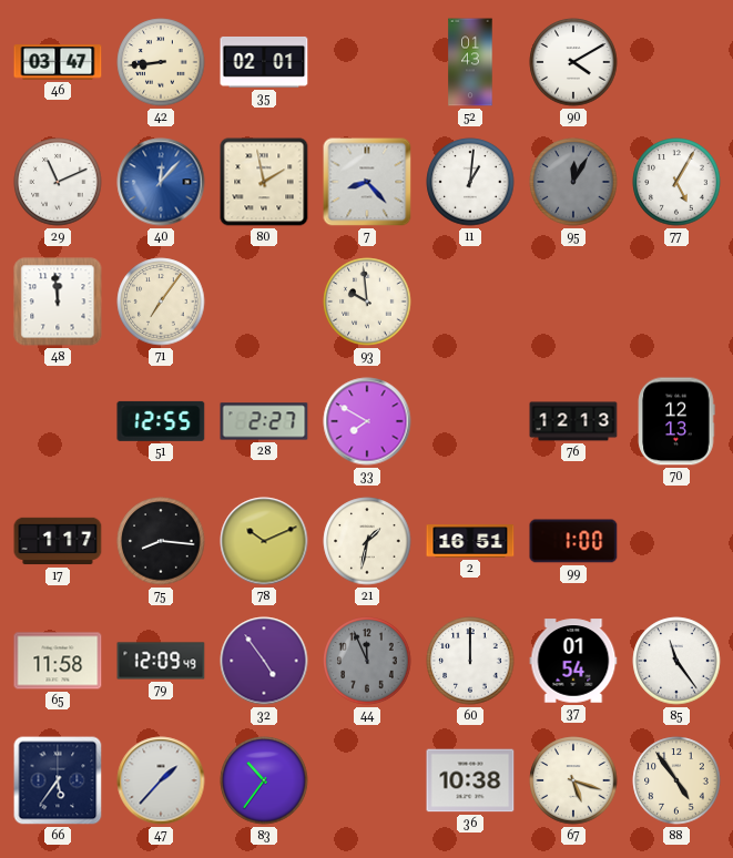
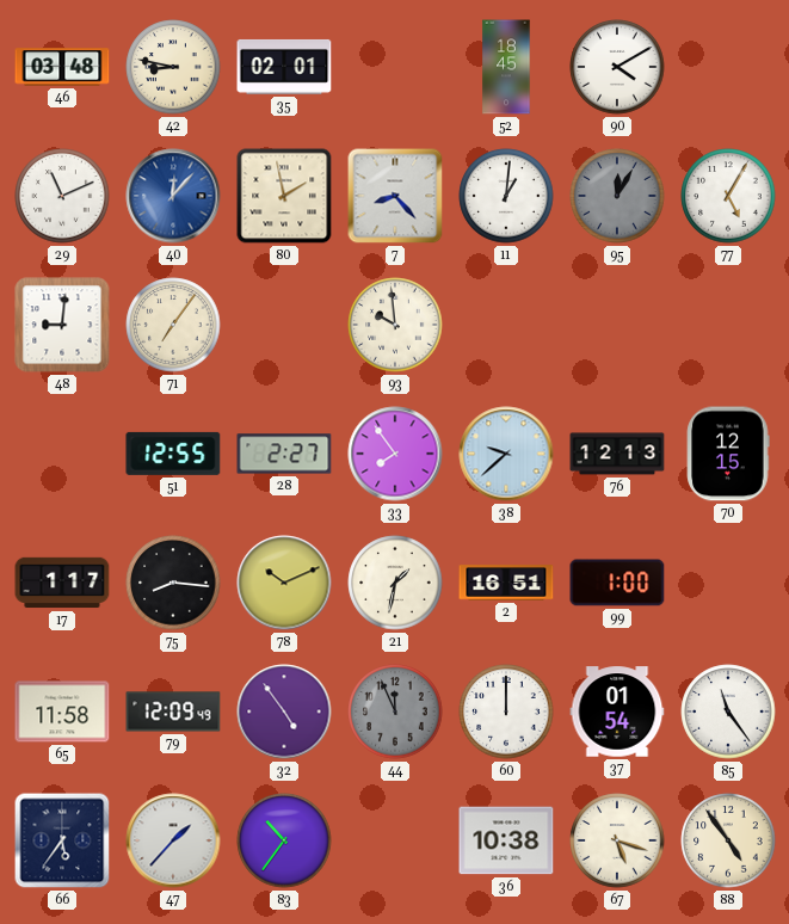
46: 03:47 -> 03:48 (62, 67)
42: 8:44 -> 8:47 (173, 67)
52: 01:43 -> 18:45 (506, 67)
48: 11:59 -> 9:01 (62, 325)
33: 7:50 -> 7:54 (395, 454)
38: none -> 9:38 (506, 454)
70: 12:13 -> 12:15 (728, 454)
